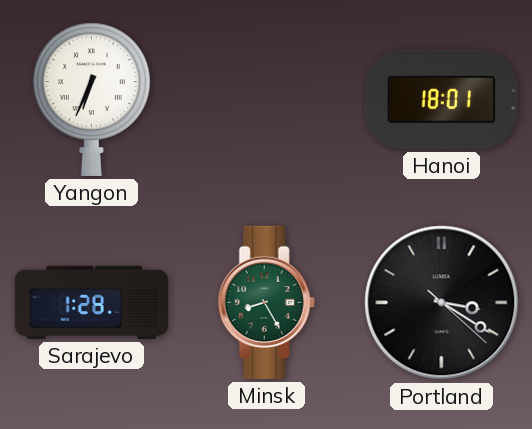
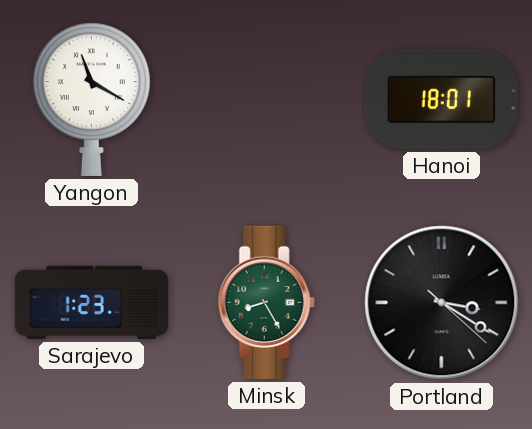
Yangon: 6:34 -> 11:20 (91, 99)
Sarajevo: 1:28 -> 1:23 (91, 302)
